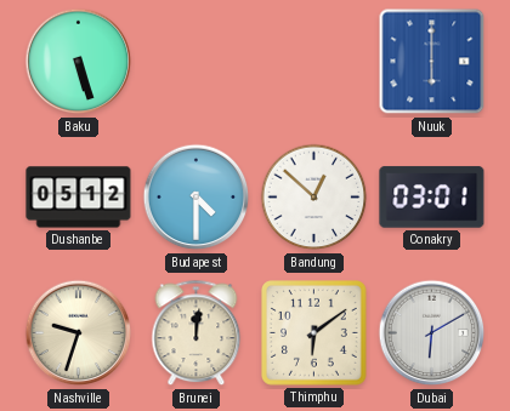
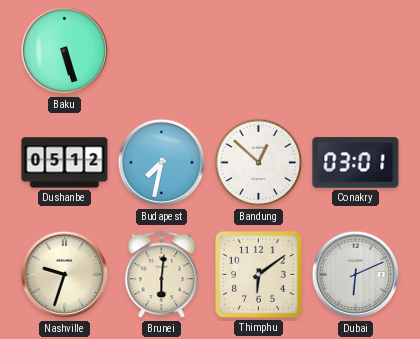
Nuuk: 6:00 -> none (432, 62)
Budapest: 4:30 -> 7:32 (162, 163)
Brunei: 12:01 -> 6:01 (162, 275)
Dubai: 6:10 -> 6:11 (356, 275)
